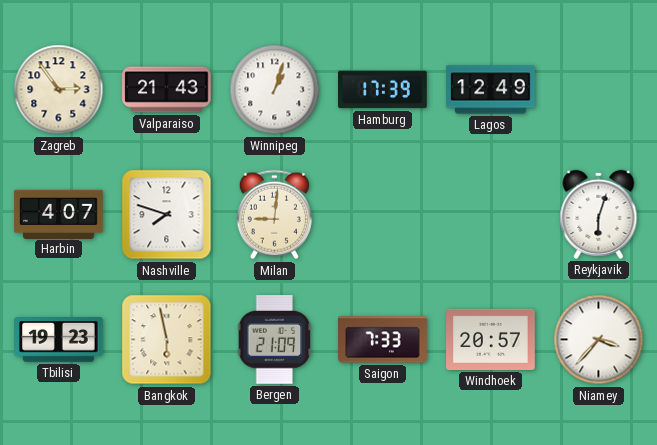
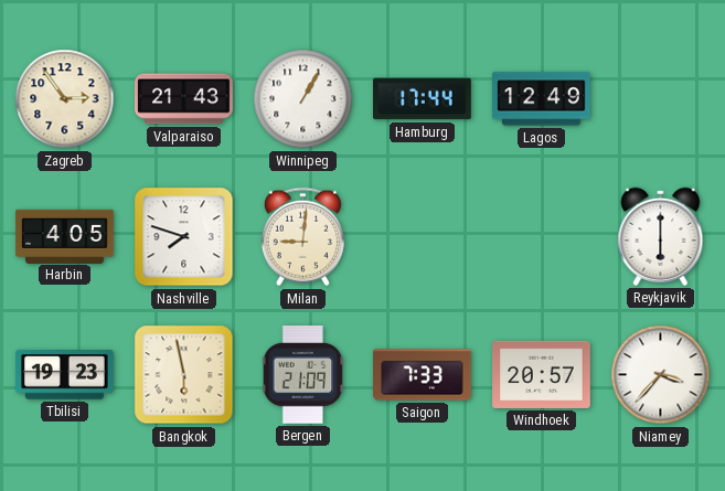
Winnipeg: 1:03 -> 1:05 (303, 99)
Hamburg: 17:39 -> 17:44 (423, 99)
Harbin: 4:07 -> 4:05 (65, 236)
Reykjavik: 6:03 -> 6:00 (661, 236)
